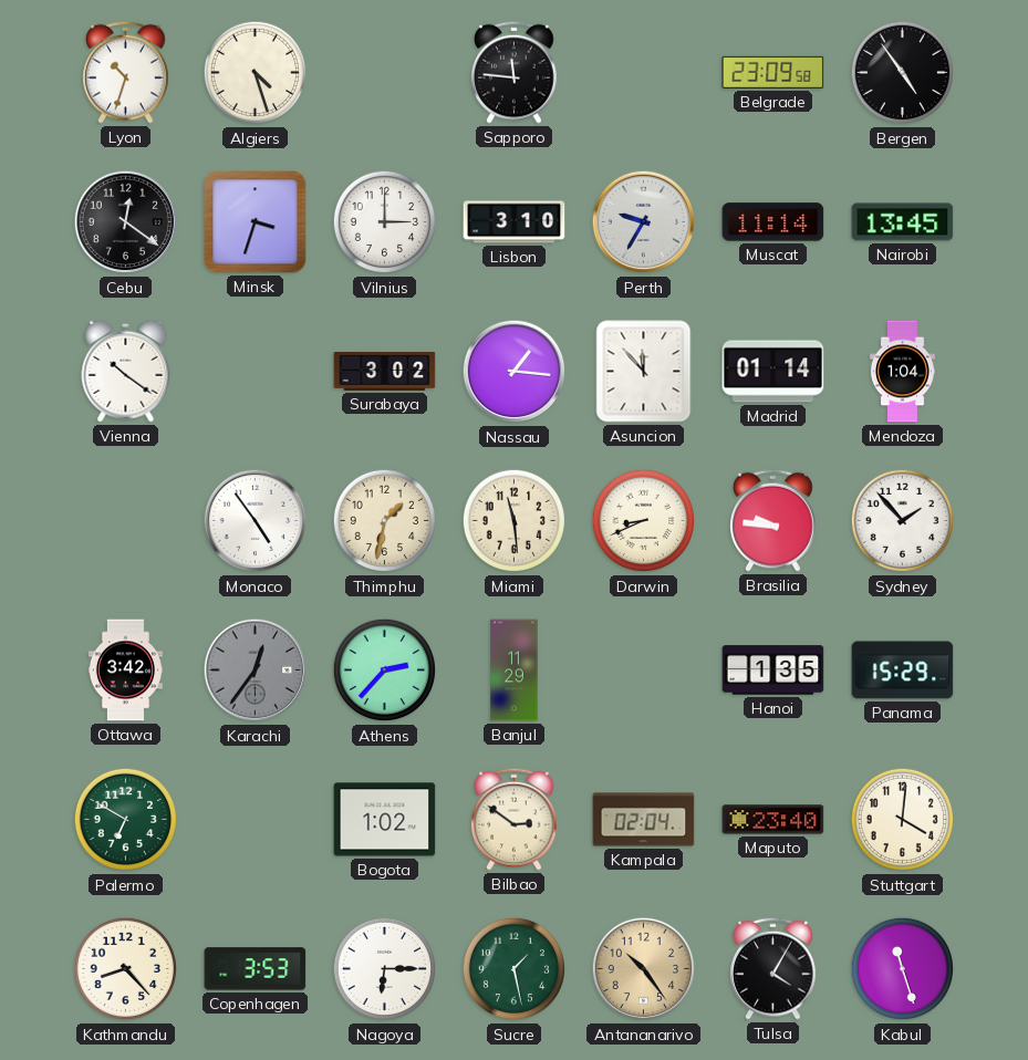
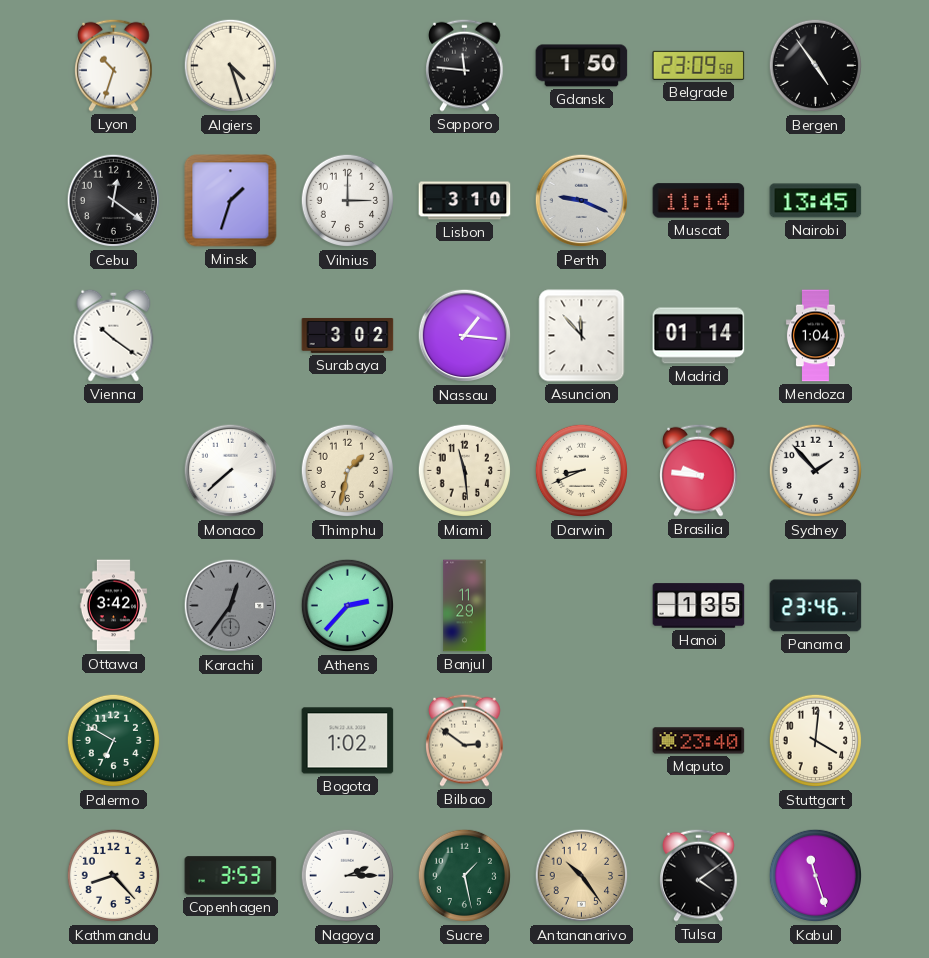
Gdansk: none -> 1:50 (582, 66)
Minsk: 3:33 -> 1:33 (231, 201)
Perth: 9:35 -> 9:19 (582, 201)
Monaco: 4:54 -> 7:38 (231, 471)
Panama: 15:29 -> 23:46 (816, 606)
Kampala: 02:04 -> none (644, 820)
Nagoya: 6:15 -> 2:15 (348, 876)
Tulsa: 4:05 -> 4:09 (699, 875)
